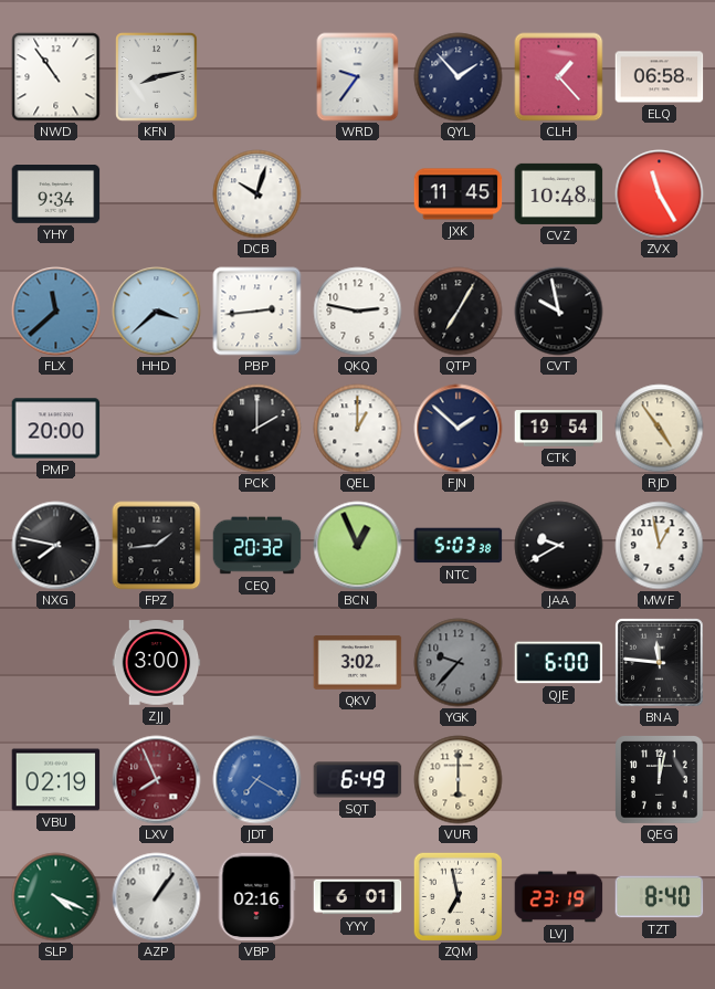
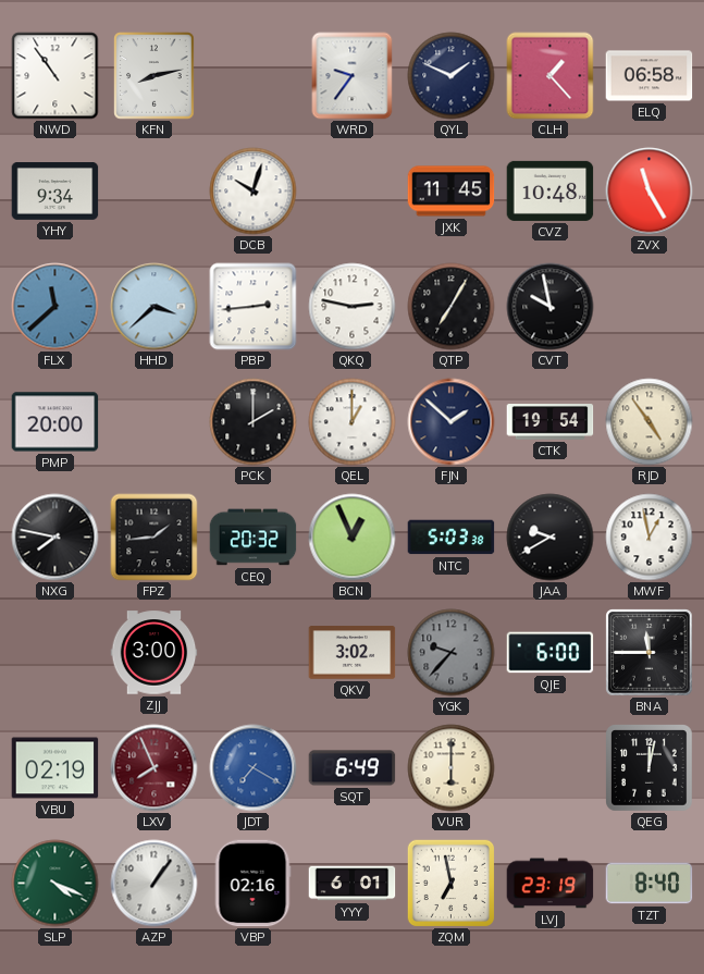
QYL: 1:53 -> 1:49 (452, 76)
BNA: 11:46 -> 11:45 (650, 653)
